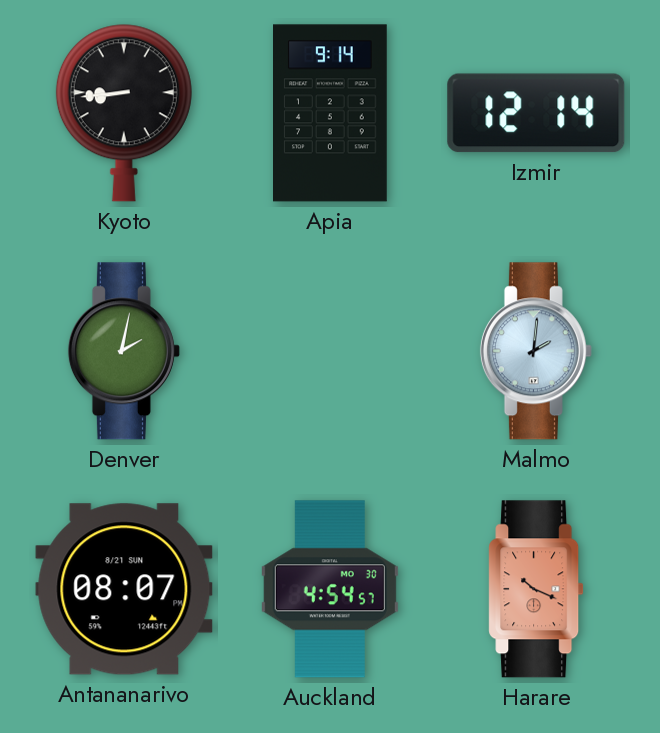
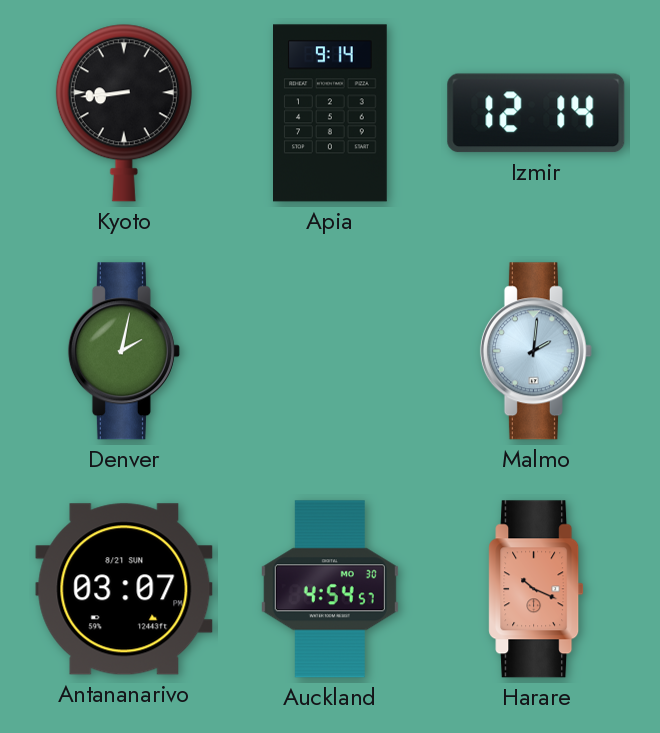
Antananarivo: 08:07 -> 03:07 (124, 589)
